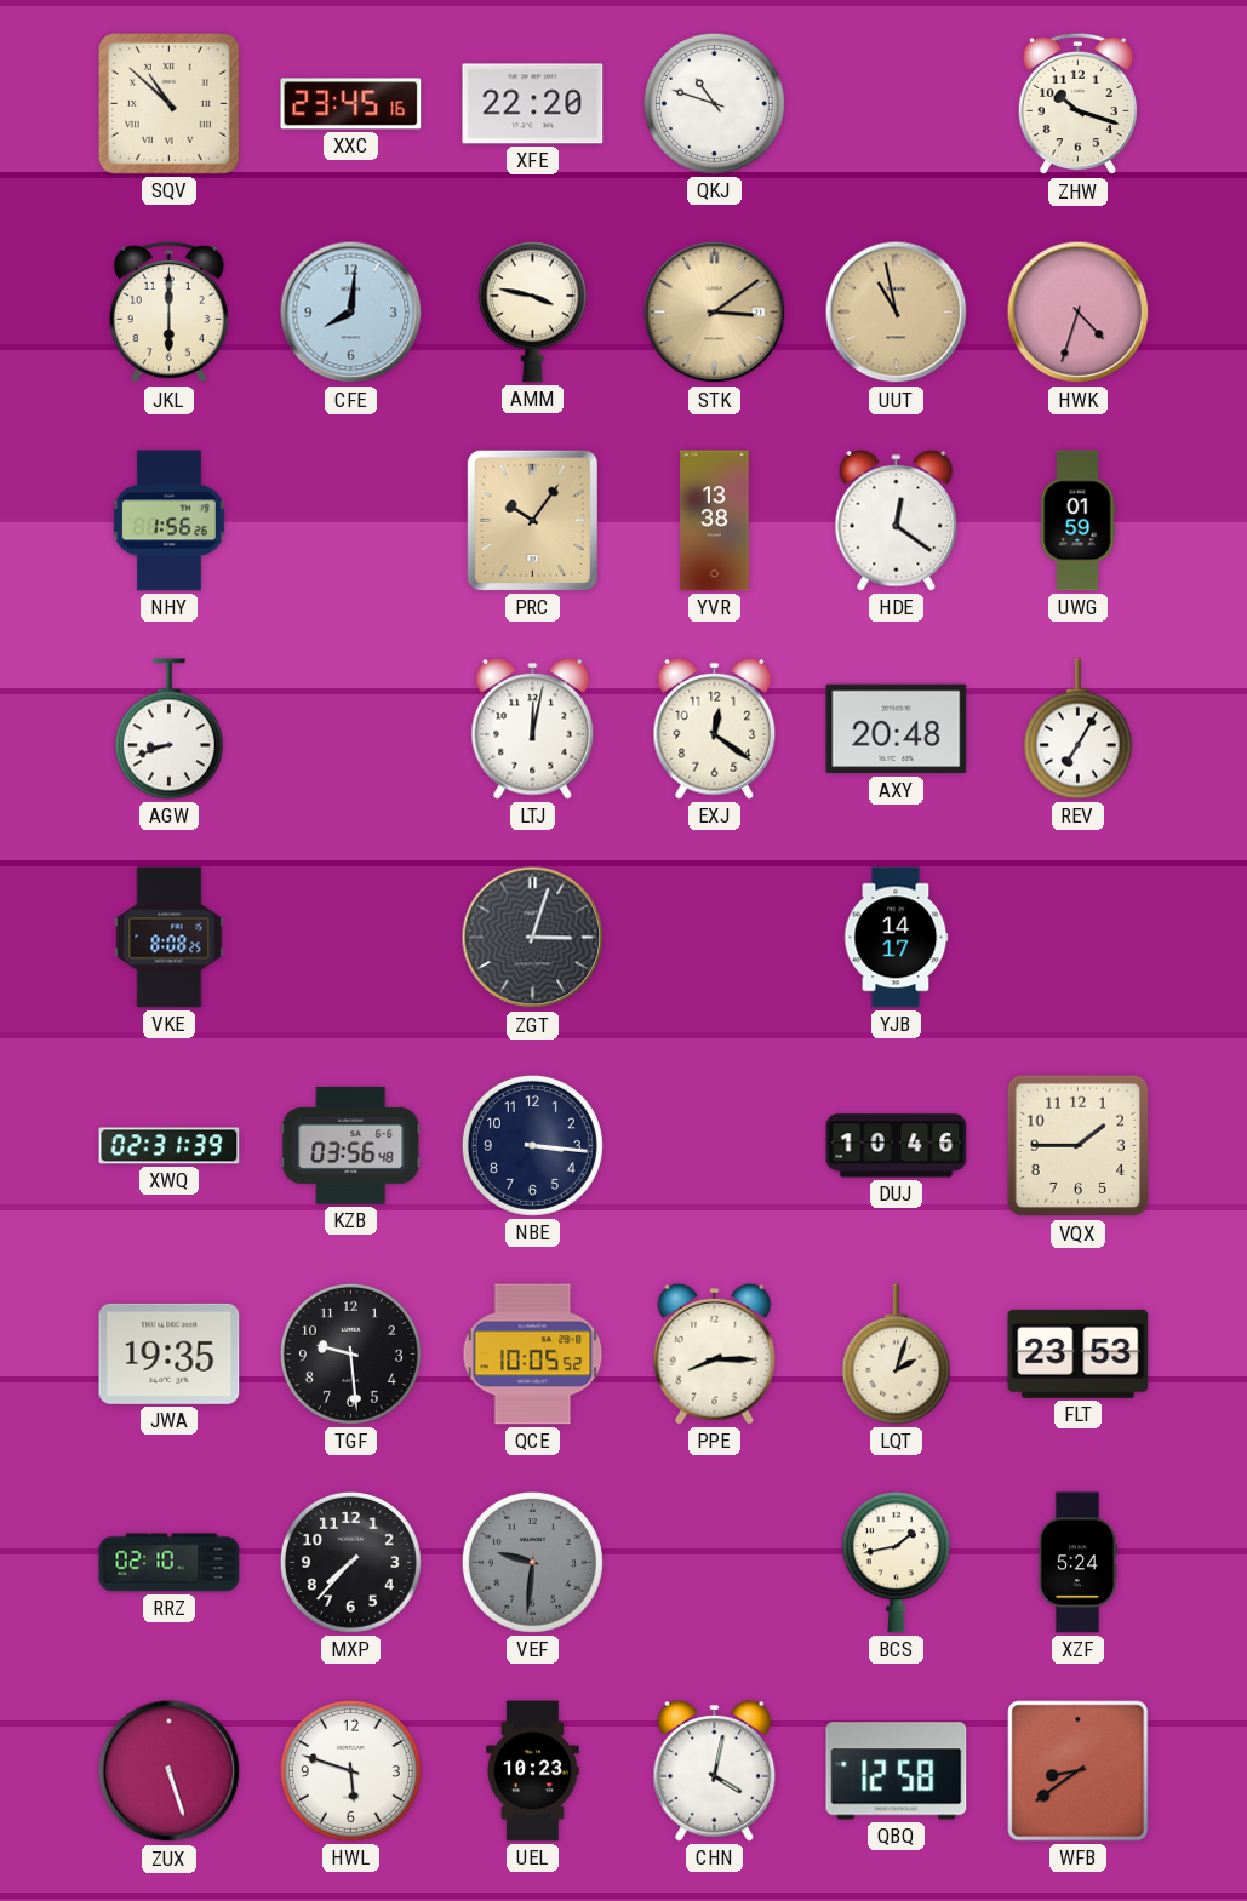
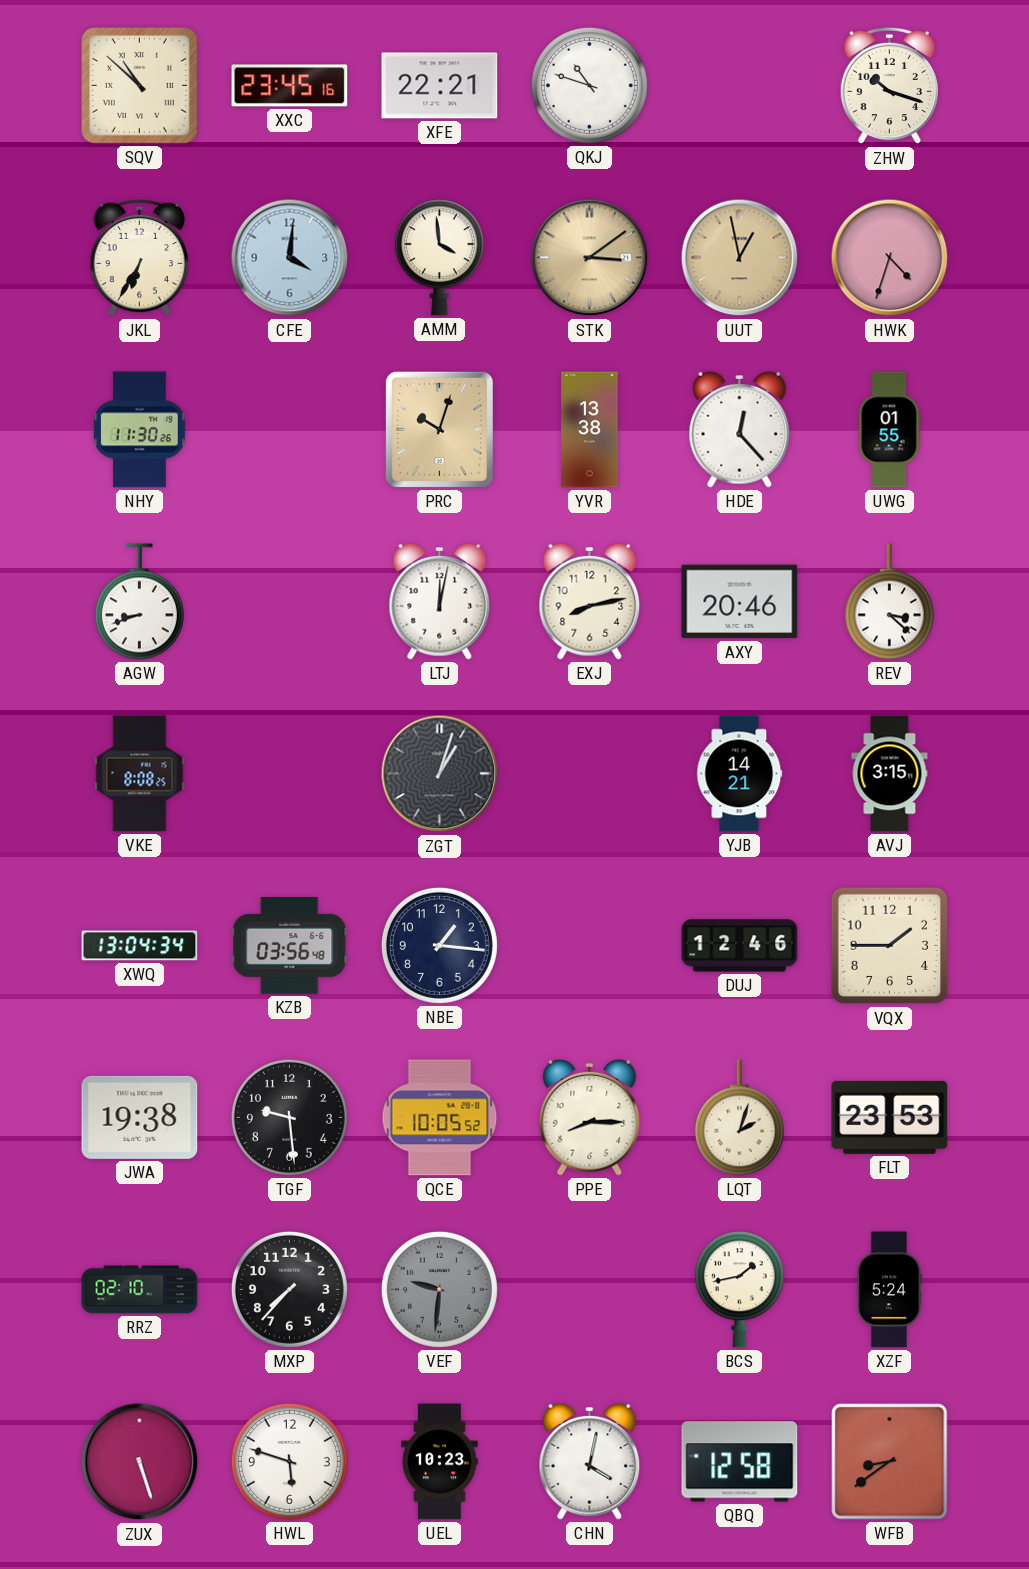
XFE: 22:20 -> 22:21 (440, 86)
JKL: 6:00 -> 6:35 (139, 258)
CFE: 8:01 -> 4:01 (290, 258)
AMM: 3:47 -> 3:59 (439, 258)
UUT: 10:58 -> 12:58 (740, 258)
NHY: 1:56 -> 11:30 (140, 430)
PRC: 10:06 -> 10:03 (439, 429)
HDE: 12:21 -> 12:23 (740, 429)
UWG: 01:59 -> 01:55 (889, 430)
EXJ: 12:21 -> 8:13 (590, 601)
AXY: 20:48 -> 20:46 (740, 602)
REV: 7:05 -> 3:22 (889, 602)
ZGT: 3:03 -> 1:03 (440, 774)
YJB: 14:17 -> 14:21 (740, 774)
AVJ: none -> 3:15 (890, 774)
XWQ: 02:31 -> 13:04 (140, 946)
NBE: 3:16 -> 1:16 (439, 945)
DUJ: 10:46 -> 12:46 (740, 946)
JWA: 19:35 -> 19:38 (140, 1117)
